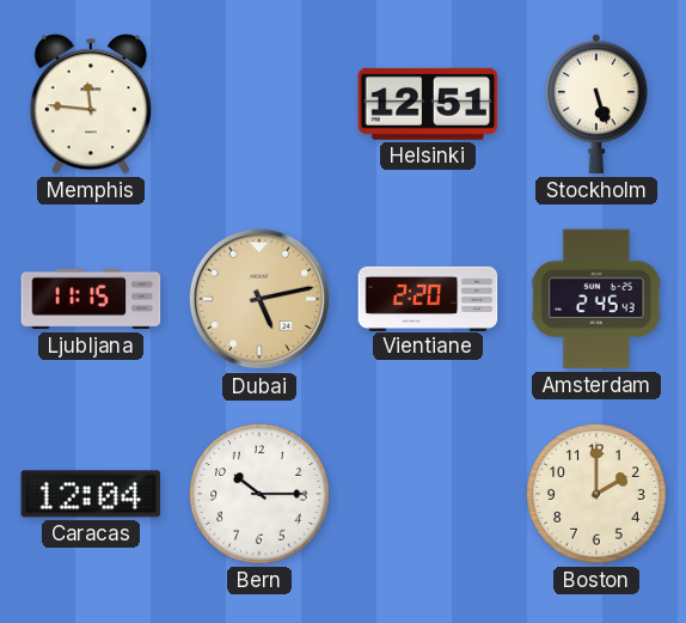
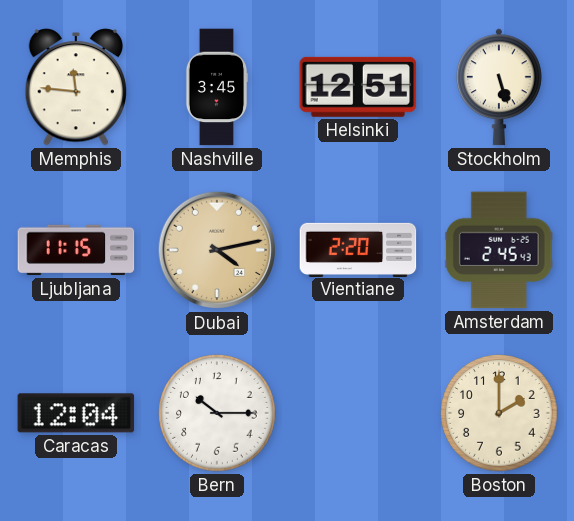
Nashville: none -> 3:45 (217, 87)
Dubai: 5:13 -> 4:13 (217, 250)
